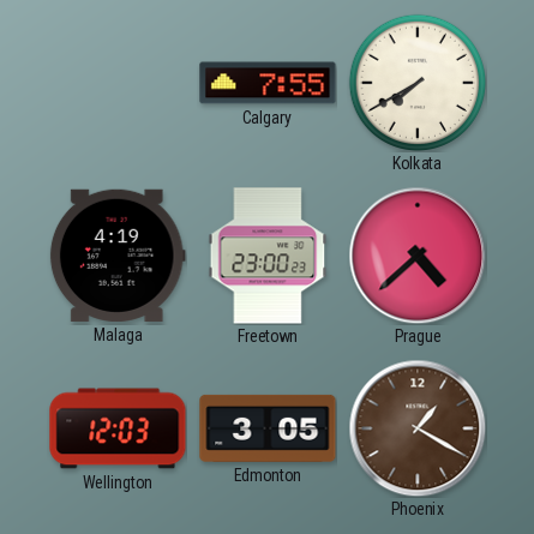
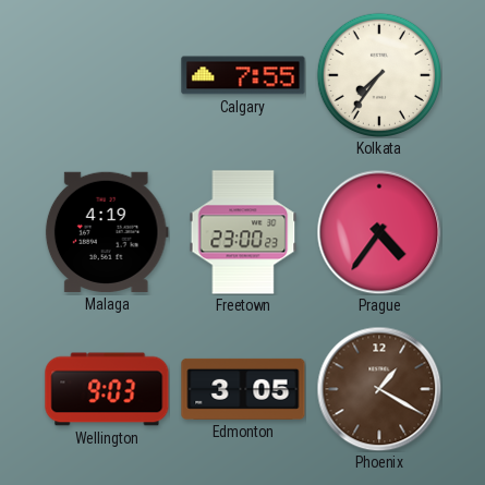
Kolkata: 7:40 -> 7:36 (378, 74)
Prague: 4:38 -> 4:36 (379, 232)
Wellington: 12:03 -> 9:03 (107, 389)
